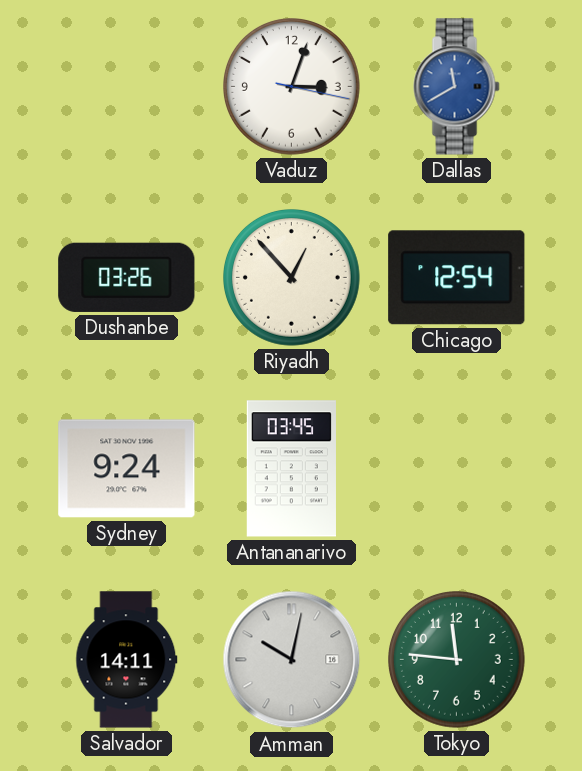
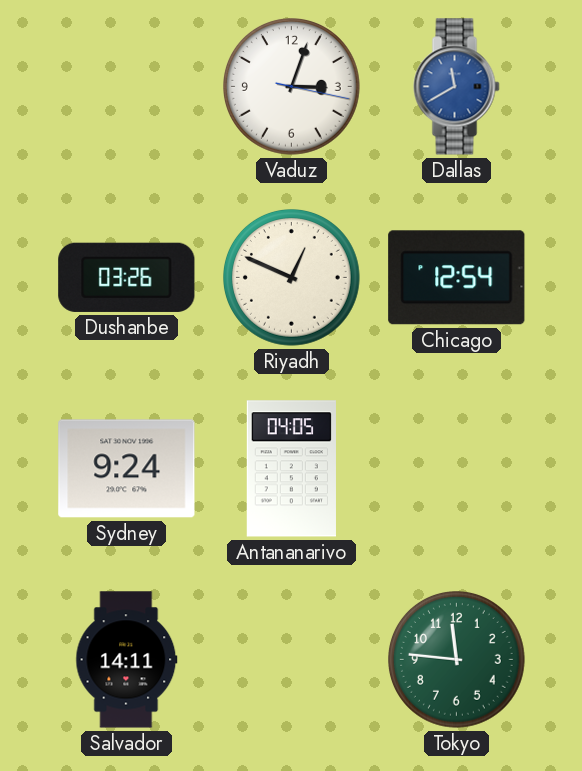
Riyadh: 12:53 -> 12:49 (292, 278)
Antananarivo: 03:45 -> 04:05 (291, 469)
Amman: 10:02 -> none (292, 660)
